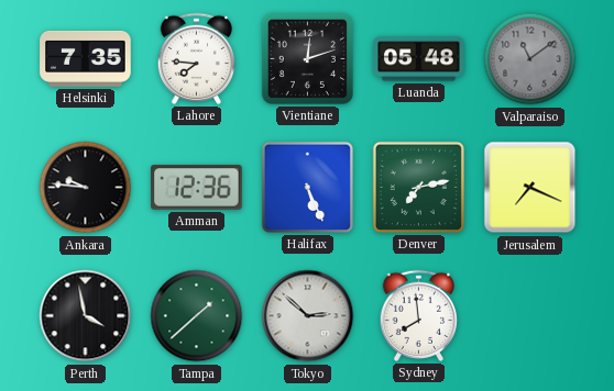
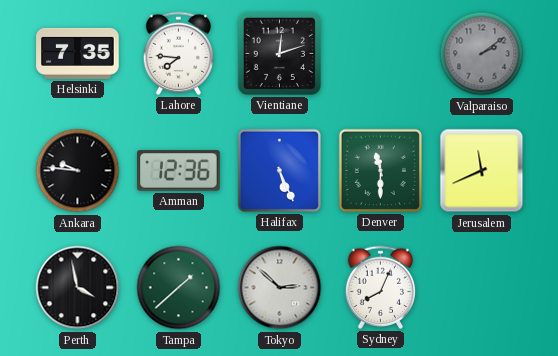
Luanda: 05:48 -> none (419, 59)
Valparaiso: 11:09 -> 2:09 (482, 54)
Denver: 7:13 -> 11:30 (380, 170)
Jerusalem: 7:19 -> 11:41 (482, 171)
Sydney: 7:59 -> 8:04 (381, 287)
